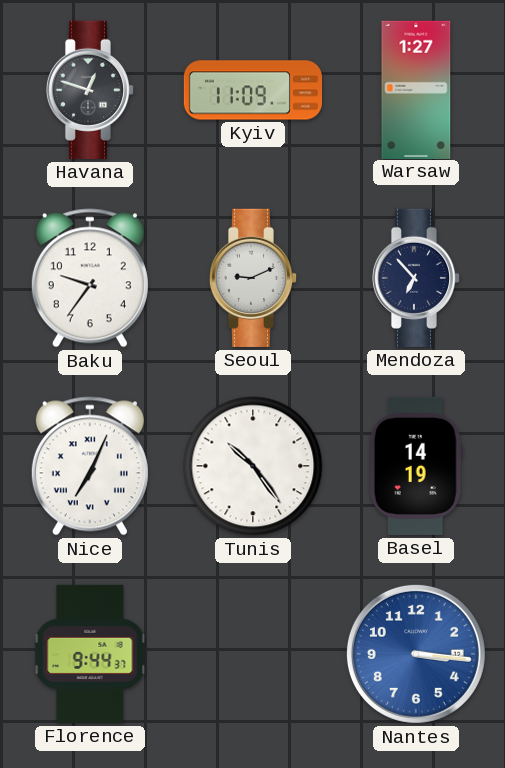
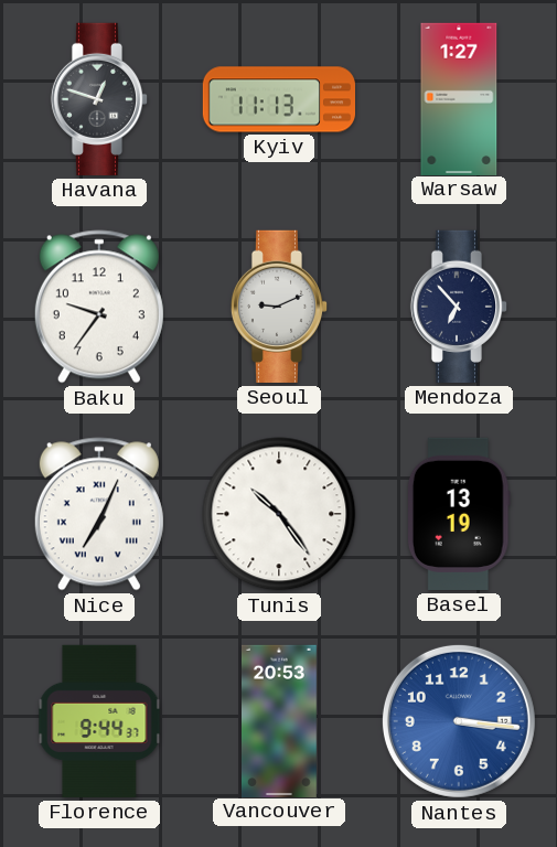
Kyiv: 11:09 -> 11:13 (278, 99)
Basel: 14:19 -> 13:19 (459, 514)
Vancouver: none -> 20:53 (279, 720)
